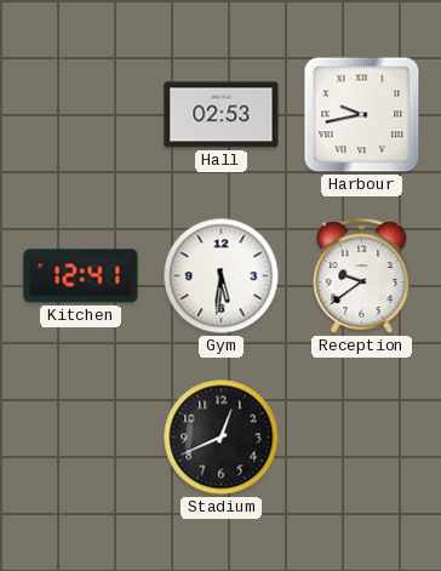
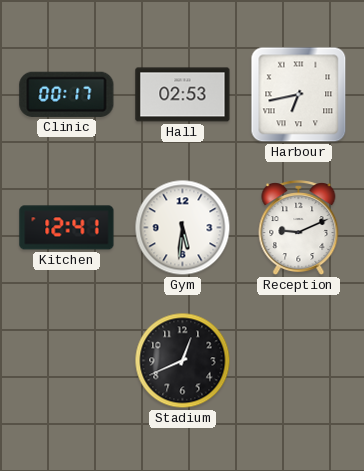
Clinic: none -> 00:17 (67, 94)
Harbour: 9:43 -> 6:43 (299, 95)
Reception: 9:39 -> 9:11 (299, 228)
